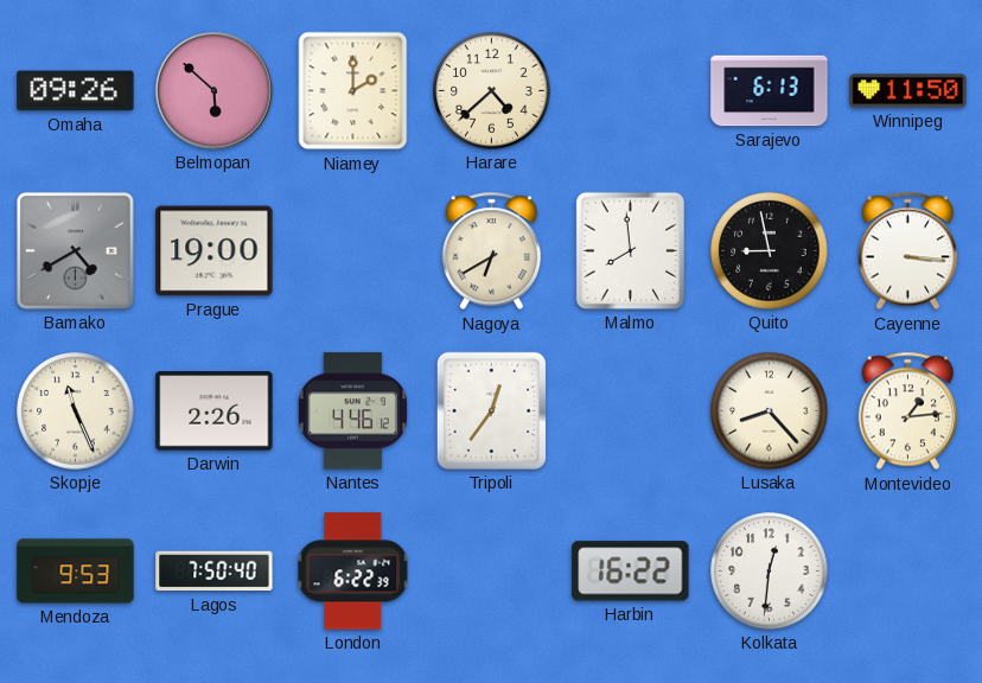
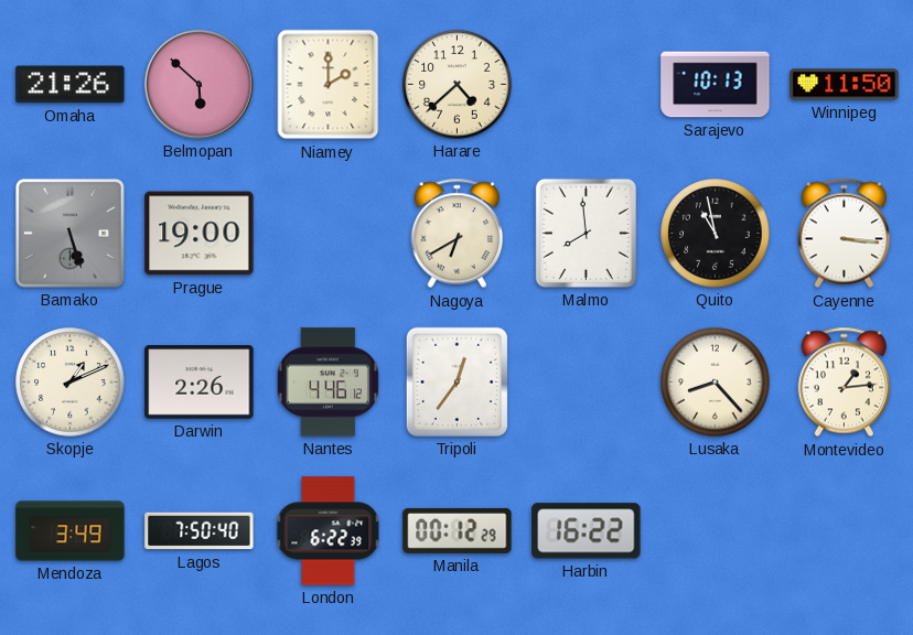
Omaha: 09:26 -> 21:26 (71, 85)
Sarajevo: 6:13 -> 10:13 (716, 85)
Bamako: 4:40 -> 5:27 (69, 233)
Quito: 8:58 -> 10:58 (716, 234)
Skopje: 11:26 -> 1:11 (71, 383)
Mendoza: 9:53 -> 3:49 (71, 531)
Manila: none -> 00:12 (458, 530)
Kolkata: 12:31 -> none (770, 572)
